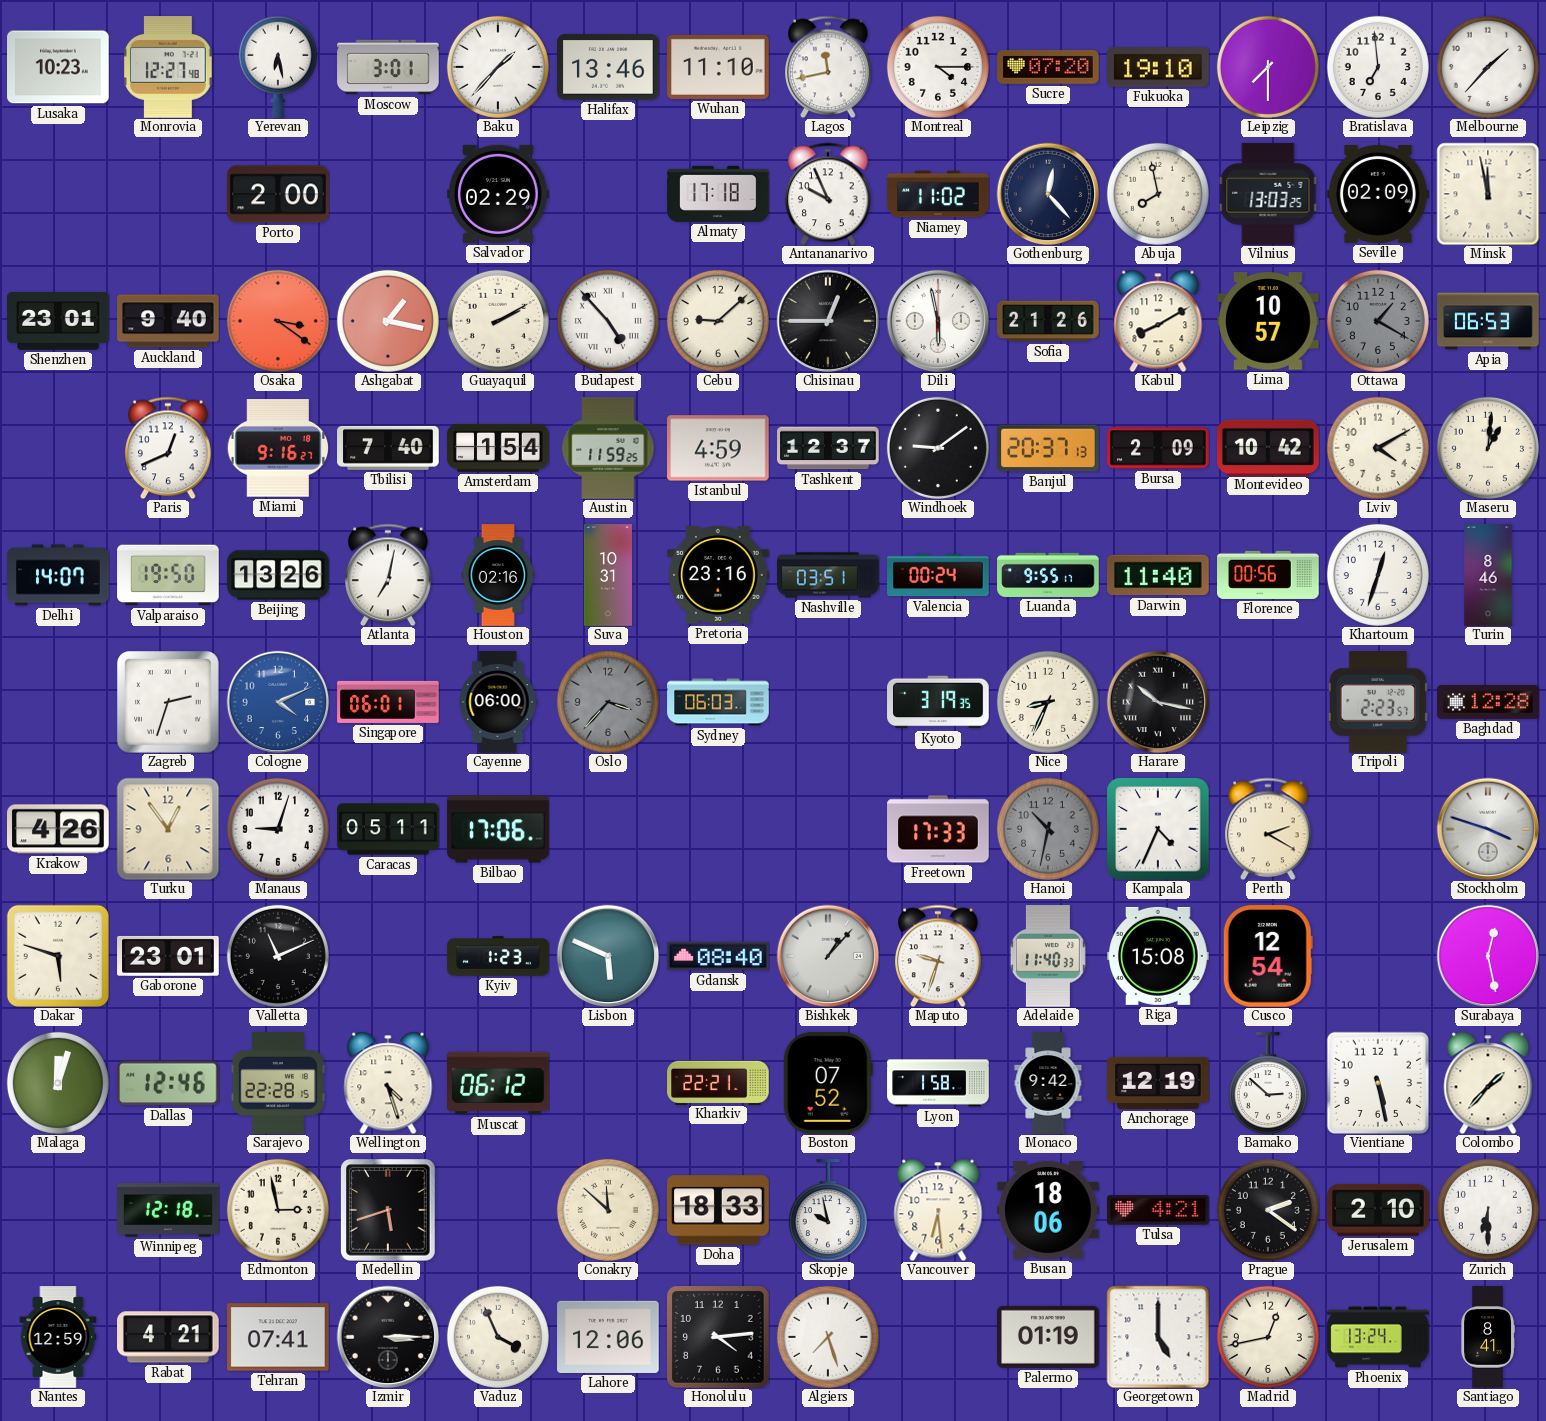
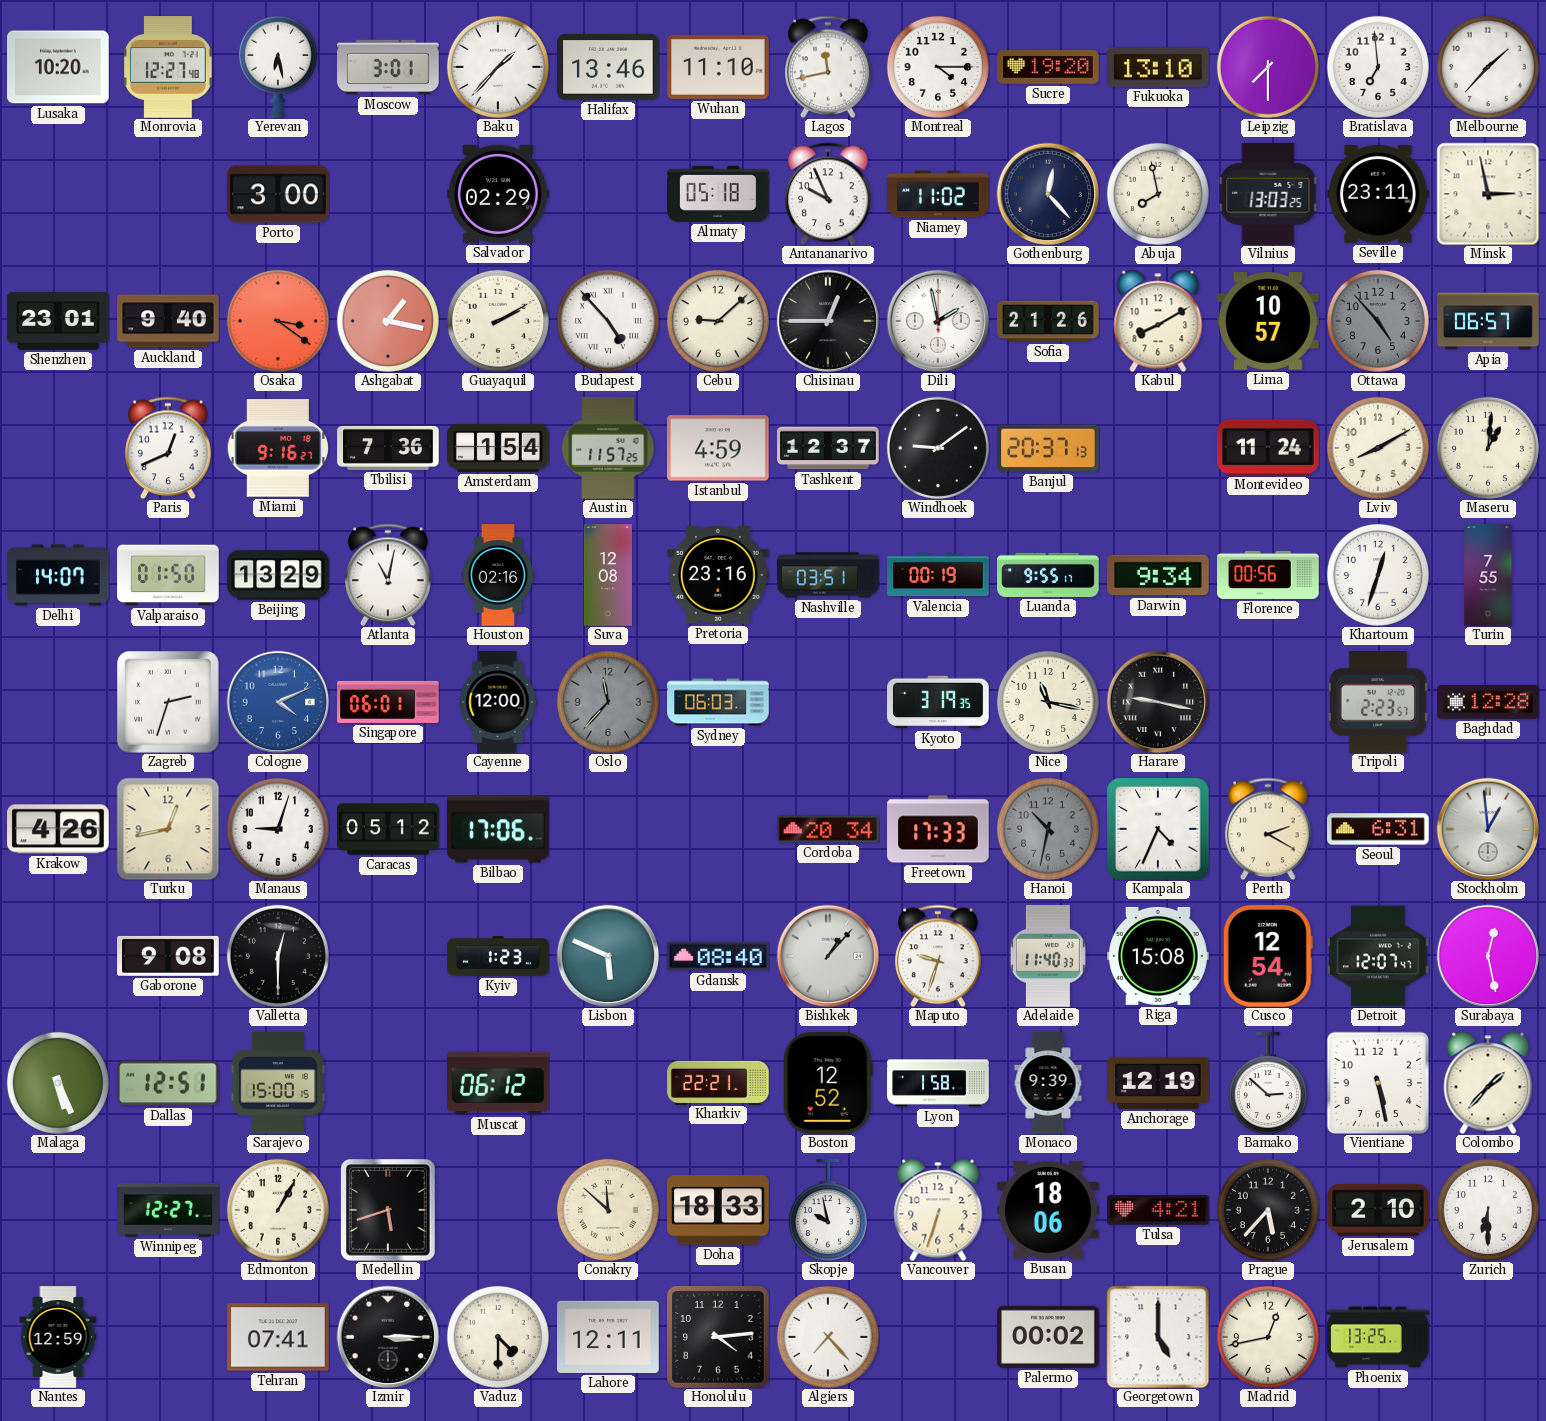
Lusaka: 10:23 -> 10:20 (58, 67)
Sucre: 07:20 -> 19:20 (1048, 67)
Fukuoka: 19:10 -> 13:10 (1159, 67)
Porto: 2:00 -> 3:00 (278, 194)
Almaty: 17:18 -> 05:18 (718, 194)
Seville: 02:09 -> 23:11 (1378, 195)
Minsk: 11:58 -> 2:58 (1488, 194)
Dili: 5:58 -> 1:58 (938, 321)
Ottawa: 1:20 -> 4:53 (1378, 321)
Apia: 06:53 -> 06:57 (1488, 321)
Tbilisi: 7:40 -> 7:36 (388, 448)
Austin: 11:59 -> 11:57 (608, 448)
Bursa: 2:09 -> none (1158, 448)
Montevideo: 10:42 -> 11:24 (1268, 447)
Lviv: 4:10 -> 8:10 (1378, 448)
Valparaiso: 19:50 -> 01:50 (168, 575)
Beijing: 13:26 -> 13:29 (278, 575)
Atlanta: 7:02 -> 11:02 (388, 575)
Suva: 10:31 -> 12:08 (608, 575)
Valencia: 00:24 -> 00:19 (938, 575)
Darwin: 11:40 -> 9:34 (1158, 575)
Turin: 8:46 -> 7:55 (1488, 575)
Cayenne: 06:00 -> 12:00 (498, 702)
Oslo: 3:37 -> 11:37 (608, 702)
Nice: 8:34 -> 11:17 (1048, 702)
Harare: 10:17 -> 9:17 (1158, 702)
Turku: 12:54 -> 12:43 (168, 829)
Caracas: 05:11 -> 05:12 (388, 829)
Cordoba: none -> 20:34 (828, 829)
Seoul: none -> 6:31 (1378, 829)
Stockholm: 3:48 -> 12:59 (1488, 829)
Dakar: 5:48 -> none (58, 956)
Gaborone: 23:01 -> 9:08 (168, 956)
Valletta: 11:11 -> 12:30 (278, 956)
Detroit: none -> 12:07 (1378, 956)
Malaga: 12:03 -> 5:26 (58, 1083)
Dallas: 12:46 -> 12:51 (168, 1083)
Sarajevo: 22:28 -> 15:00 (278, 1083)
Wellington: 4:27 -> none (388, 1083)
Boston: 07:52 -> 12:52 (828, 1083)
Monaco: 9:42 -> 9:39 (1048, 1083)
Winnipeg: 12:18 -> 12:27 (168, 1210)
Edmonton: 2:58 -> 1:05 (278, 1210)
Vancouver: 6:29 -> 6:33 (938, 1210)
Prague: 2:21 -> 5:37 (1268, 1210)
Rabat: 4:21 -> none (168, 1337)
Vaduz: 3:56 -> 4:30 (498, 1337)
Lahore: 12:06 -> 12:11 (608, 1337)
Algiers: 7:27 -> 7:23 (828, 1337)
Palermo: 01:19 -> 00:02 (1048, 1337)
Phoenix: 13:24 -> 13:25 (1378, 1337)
Santiago: 8:41 -> none (1488, 1337)
